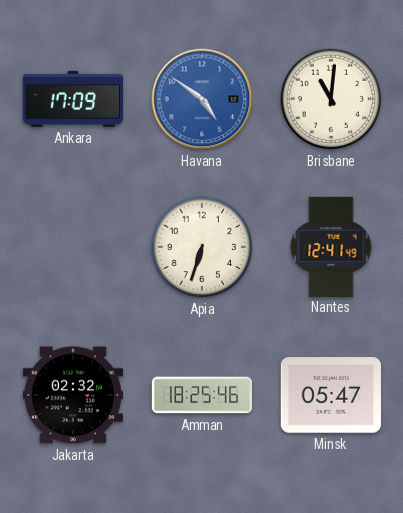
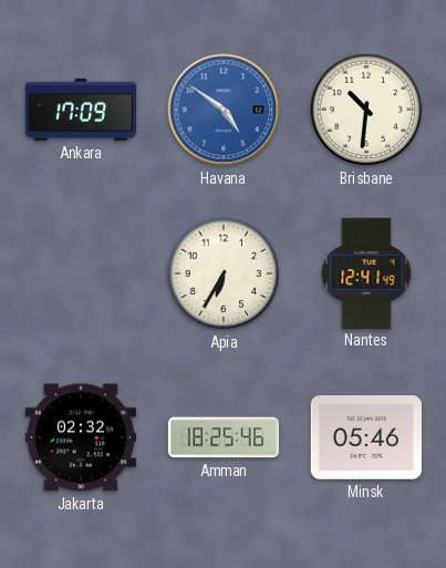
Brisbane: 11:01 -> 10:31 (366, 110)
Apia: 6:33 -> 6:35 (224, 273)
Minsk: 05:47 -> 05:46 (366, 437)
